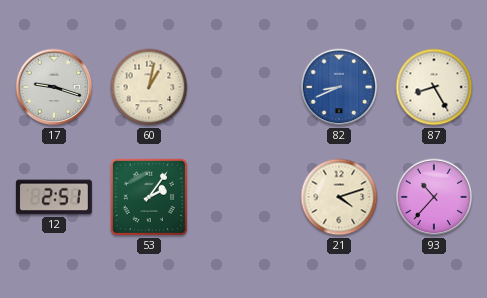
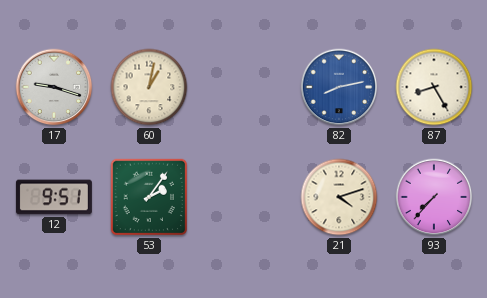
82: 8:41 -> 8:13 (339, 87)
12: 2:51 -> 9:51 (54, 197)
93: 10:37 -> 7:37 (434, 197)
